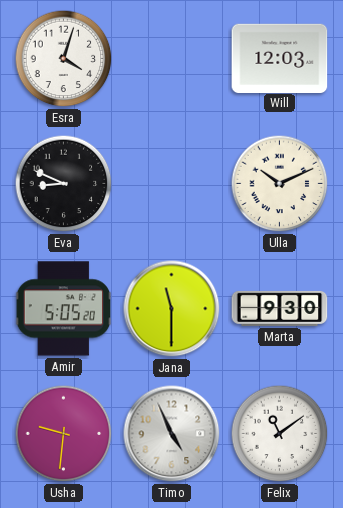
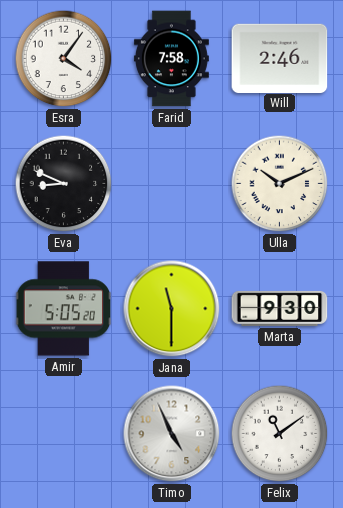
Esra: 4:03 -> 4:06 (64, 59)
Farid: none -> 7:58 (171, 59)
Will: 12:03 -> 2:46 (280, 58)
Usha: 9:31 -> none (64, 434)
